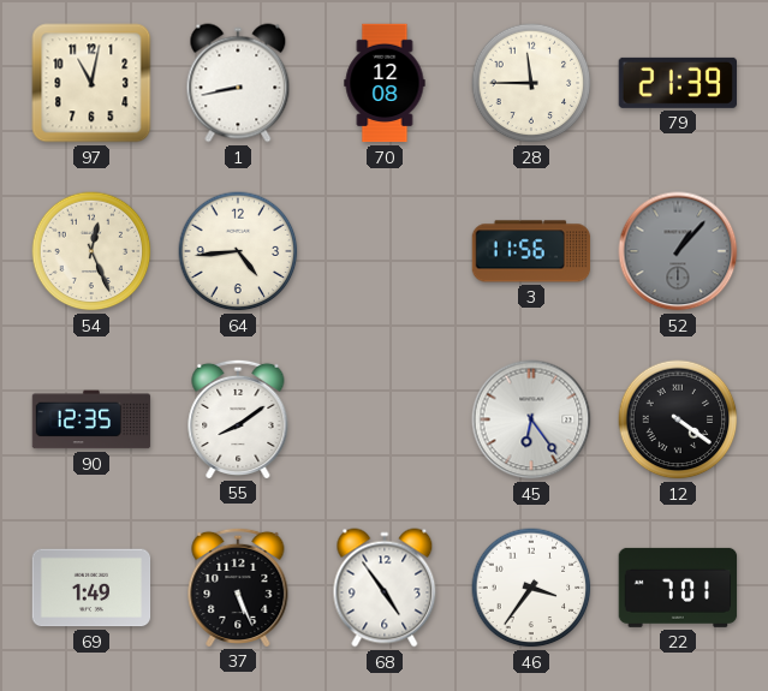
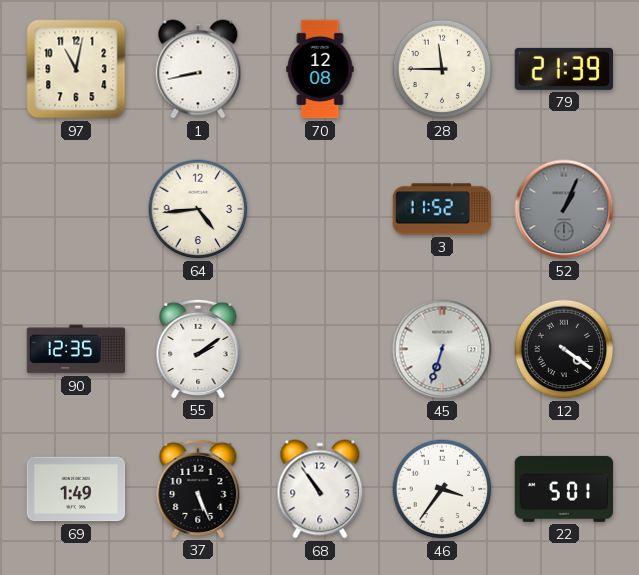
54: 12:26 -> none (91, 251)
3: 11:56 -> 11:52 (442, 209)
52: 1:07 -> 1:04 (564, 209)
55: 8:09 -> 2:09 (198, 348)
45: 6:24 -> 6:33 (442, 349)
68: 4:54 -> 10:54 (320, 489)
22: 7:01 -> 5:01 (564, 489)
